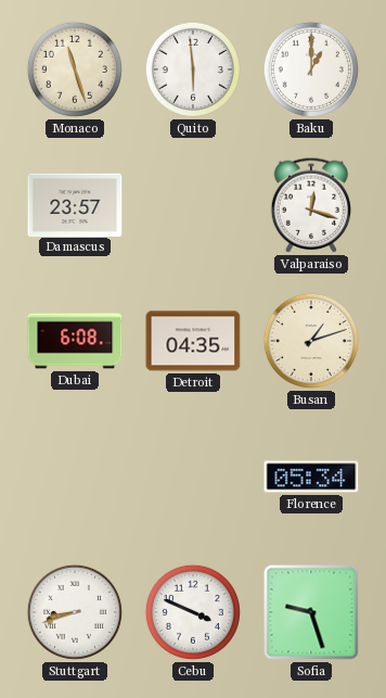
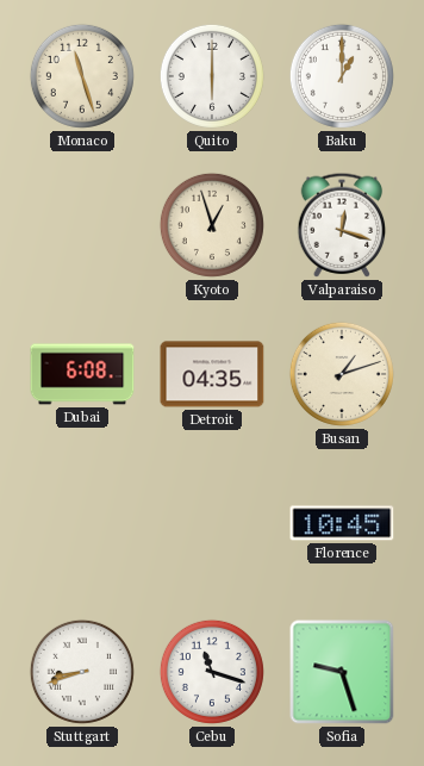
Quito: 5:59 -> 6:00 (212, 76)
Damascus: 23:57 -> none (75, 204)
Kyoto: none -> 12:57 (212, 225)
Florence: 05:34 -> 10:45 (342, 523)
Cebu: 3:49 -> 11:18 (212, 672)
